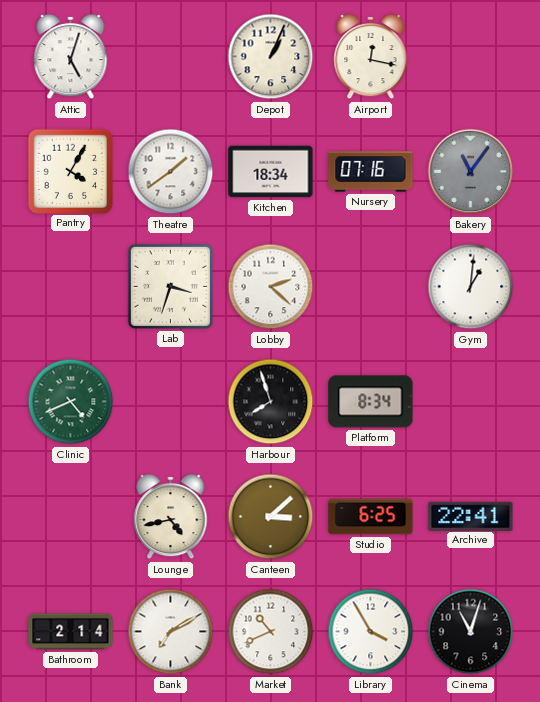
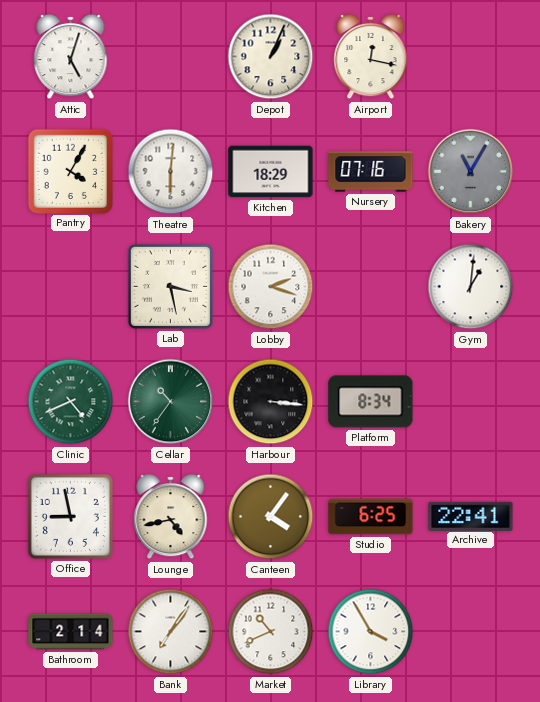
Theatre: 1:39 -> 6:01 (171, 172)
Kitchen: 18:34 -> 18:29 (271, 172)
Bakery: 11:06 -> 11:05 (471, 172)
Lab: 3:33 -> 3:28 (170, 286)
Lobby: 2:22 -> 2:18 (271, 287)
Cellar: none -> 10:36 (171, 402)
Harbour: 7:57 -> 3:16 (271, 402)
Office: none -> 8:58 (70, 516)
Canteen: 3:08 -> 4:06 (271, 517)
Bank: 7:10 -> 7:06 (171, 632)
Cinema: 11:03 -> none (471, 632)
